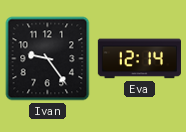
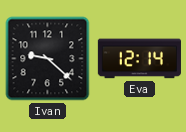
Ivan: 9:24 -> 9:22 (48, 59)
